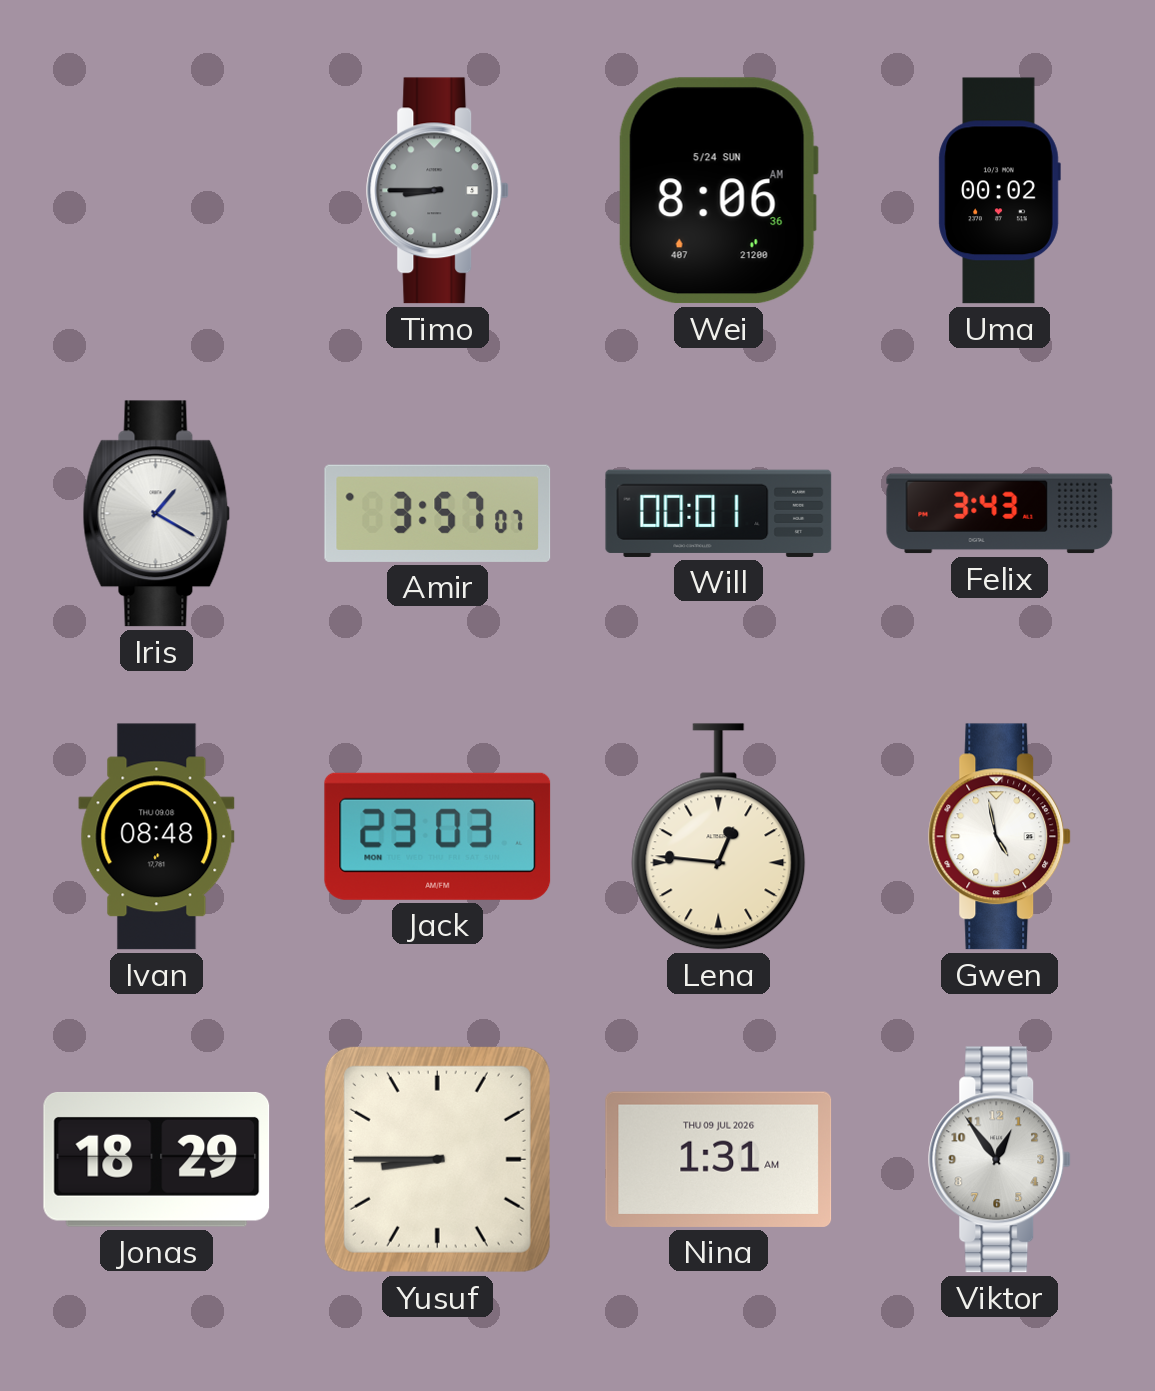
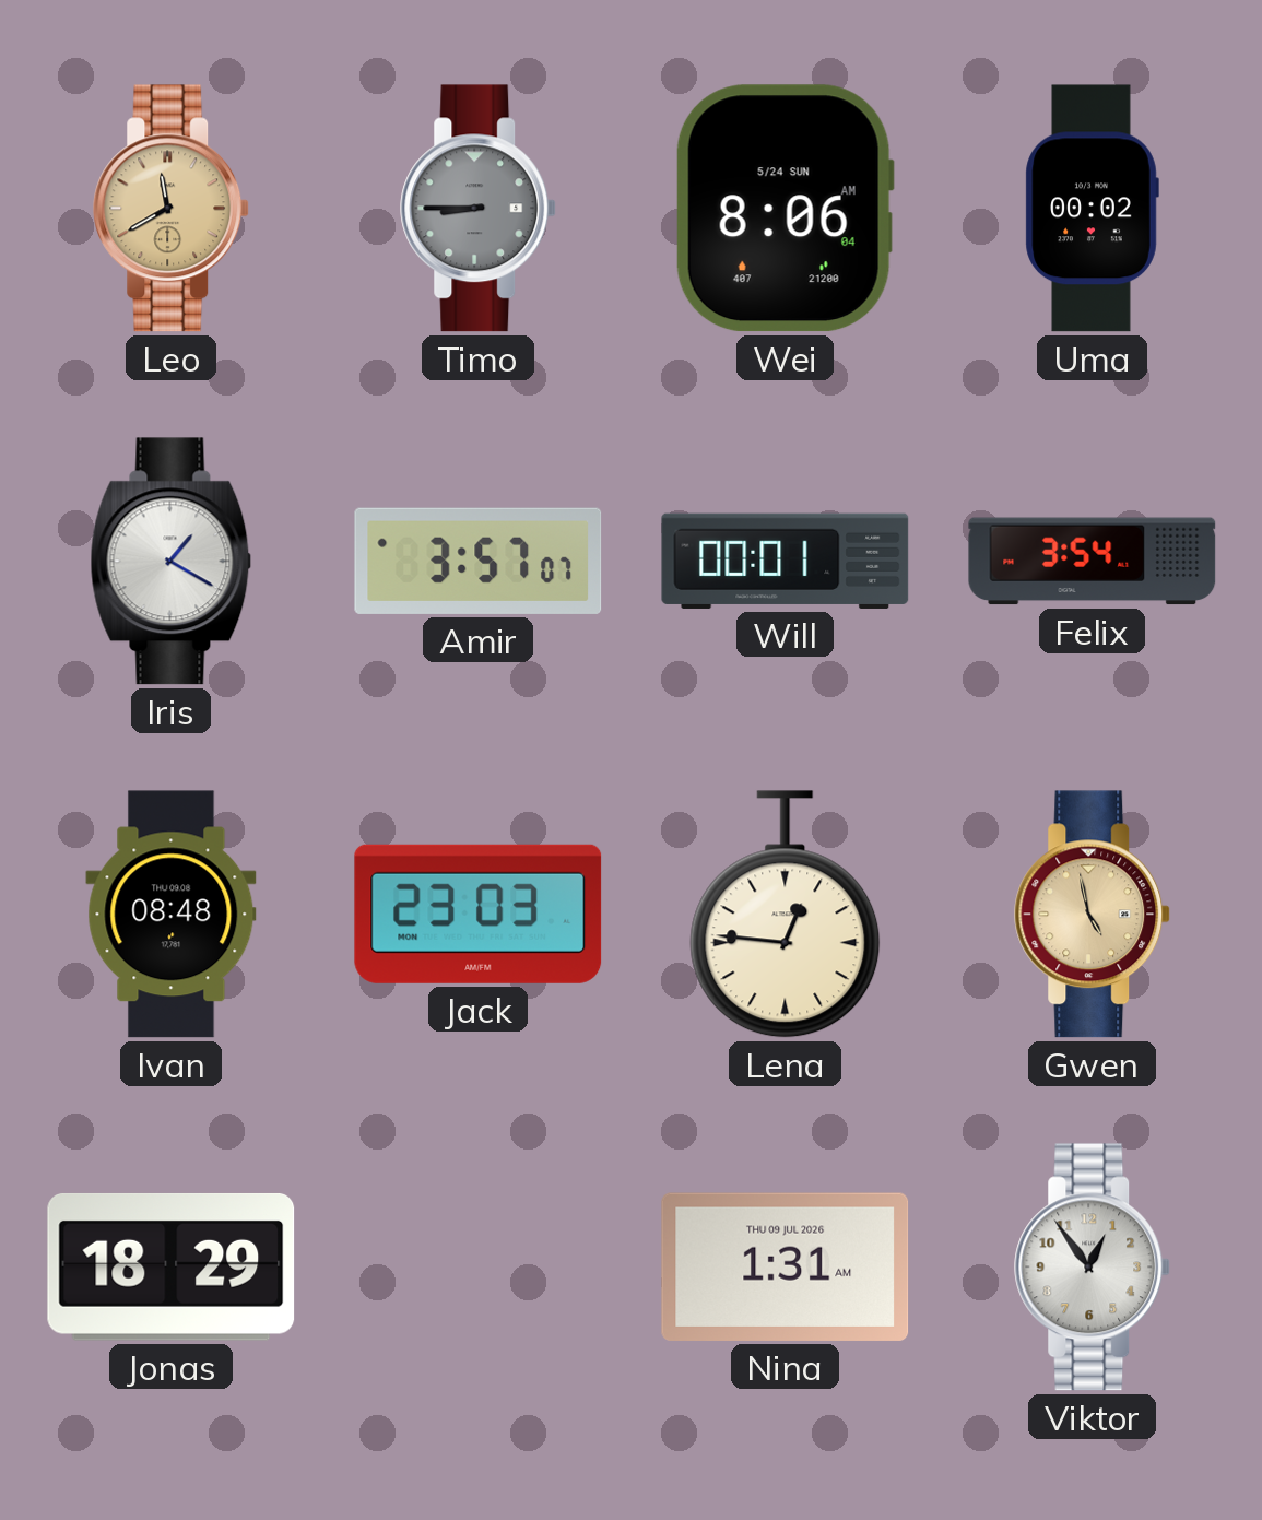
Leo: none -> 11:40 (172, 209)
Wei: 8:06:36 AM -> 8:06:04 AM (785, 209)
Felix: 3:43 -> 3:54 (1093, 562)
Gwen dial: white -> champagne (1093, 915)
Yusuf: 8:45 -> none (437, 1159)
